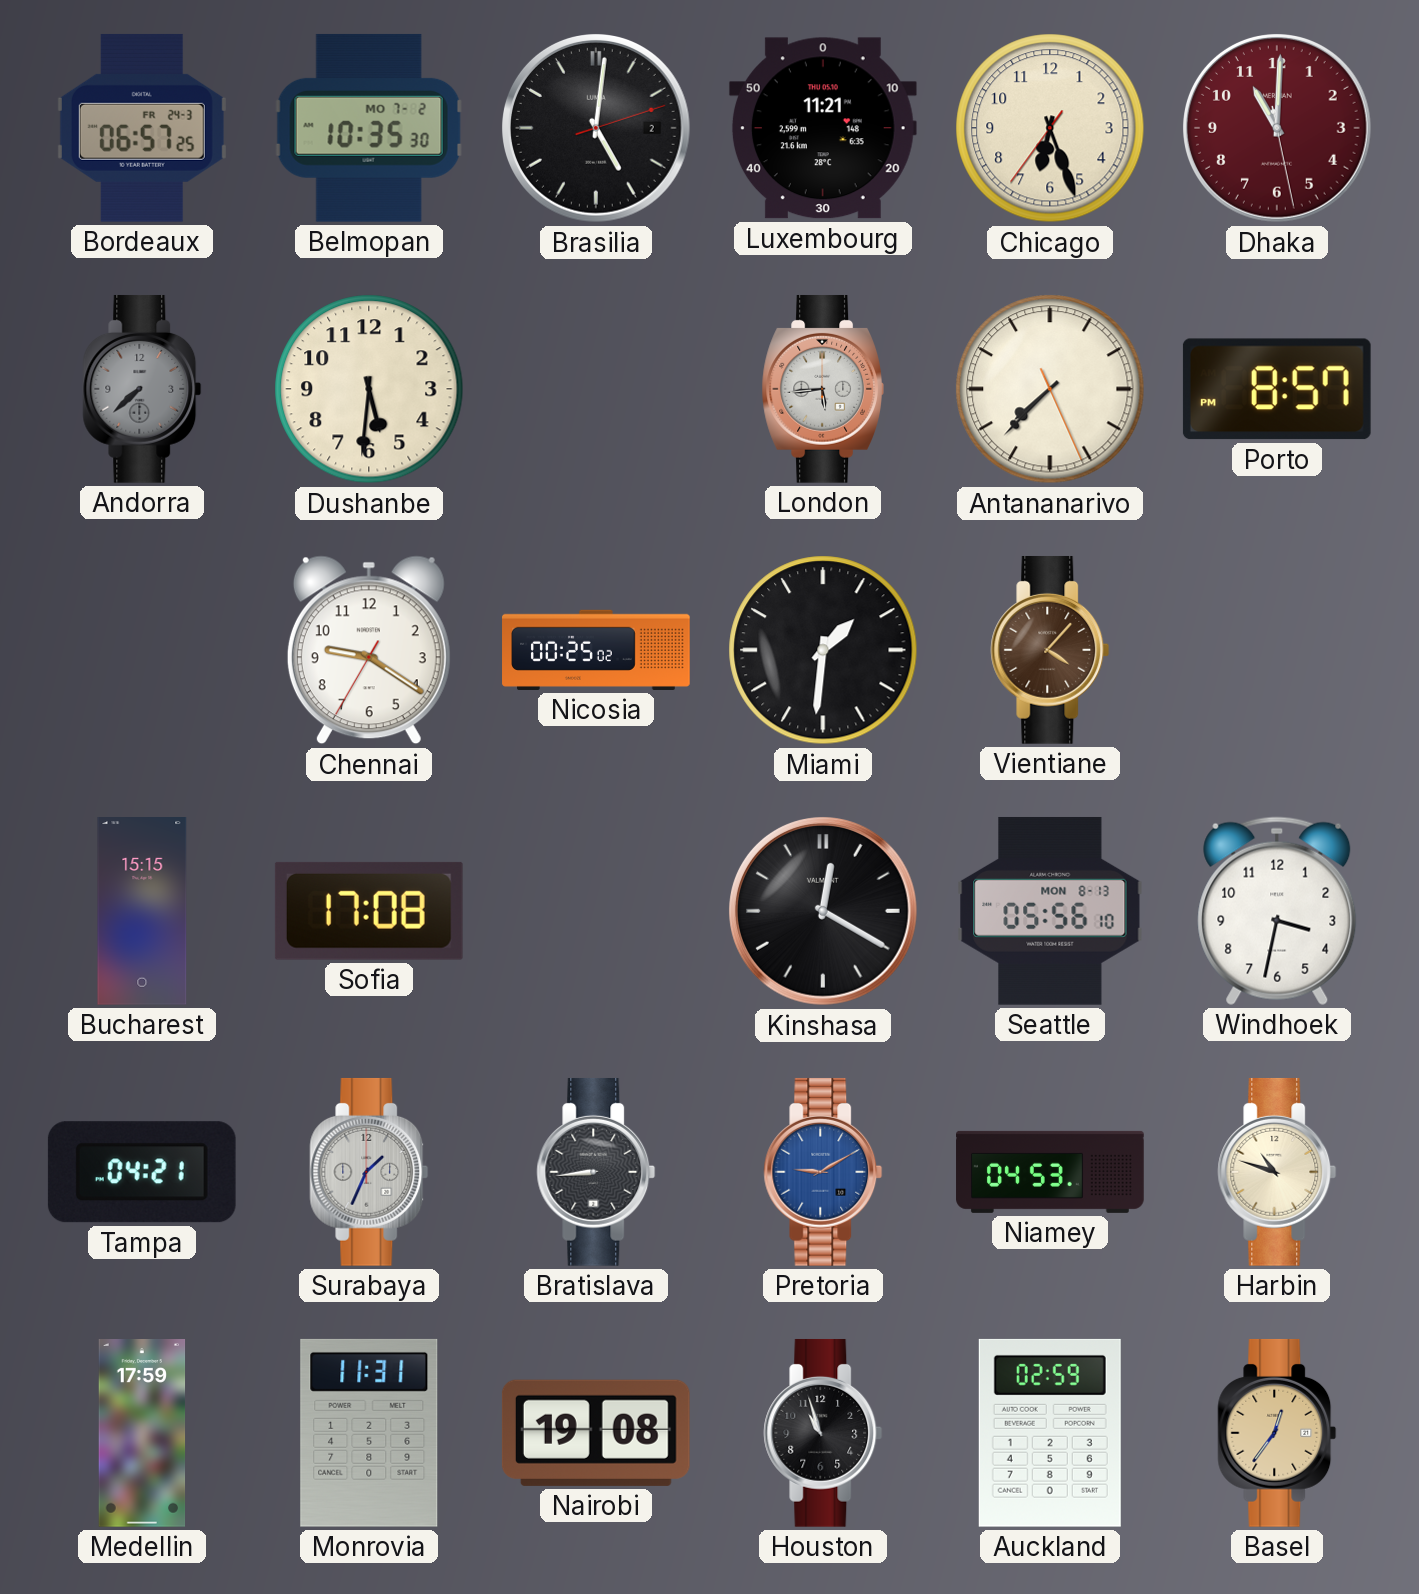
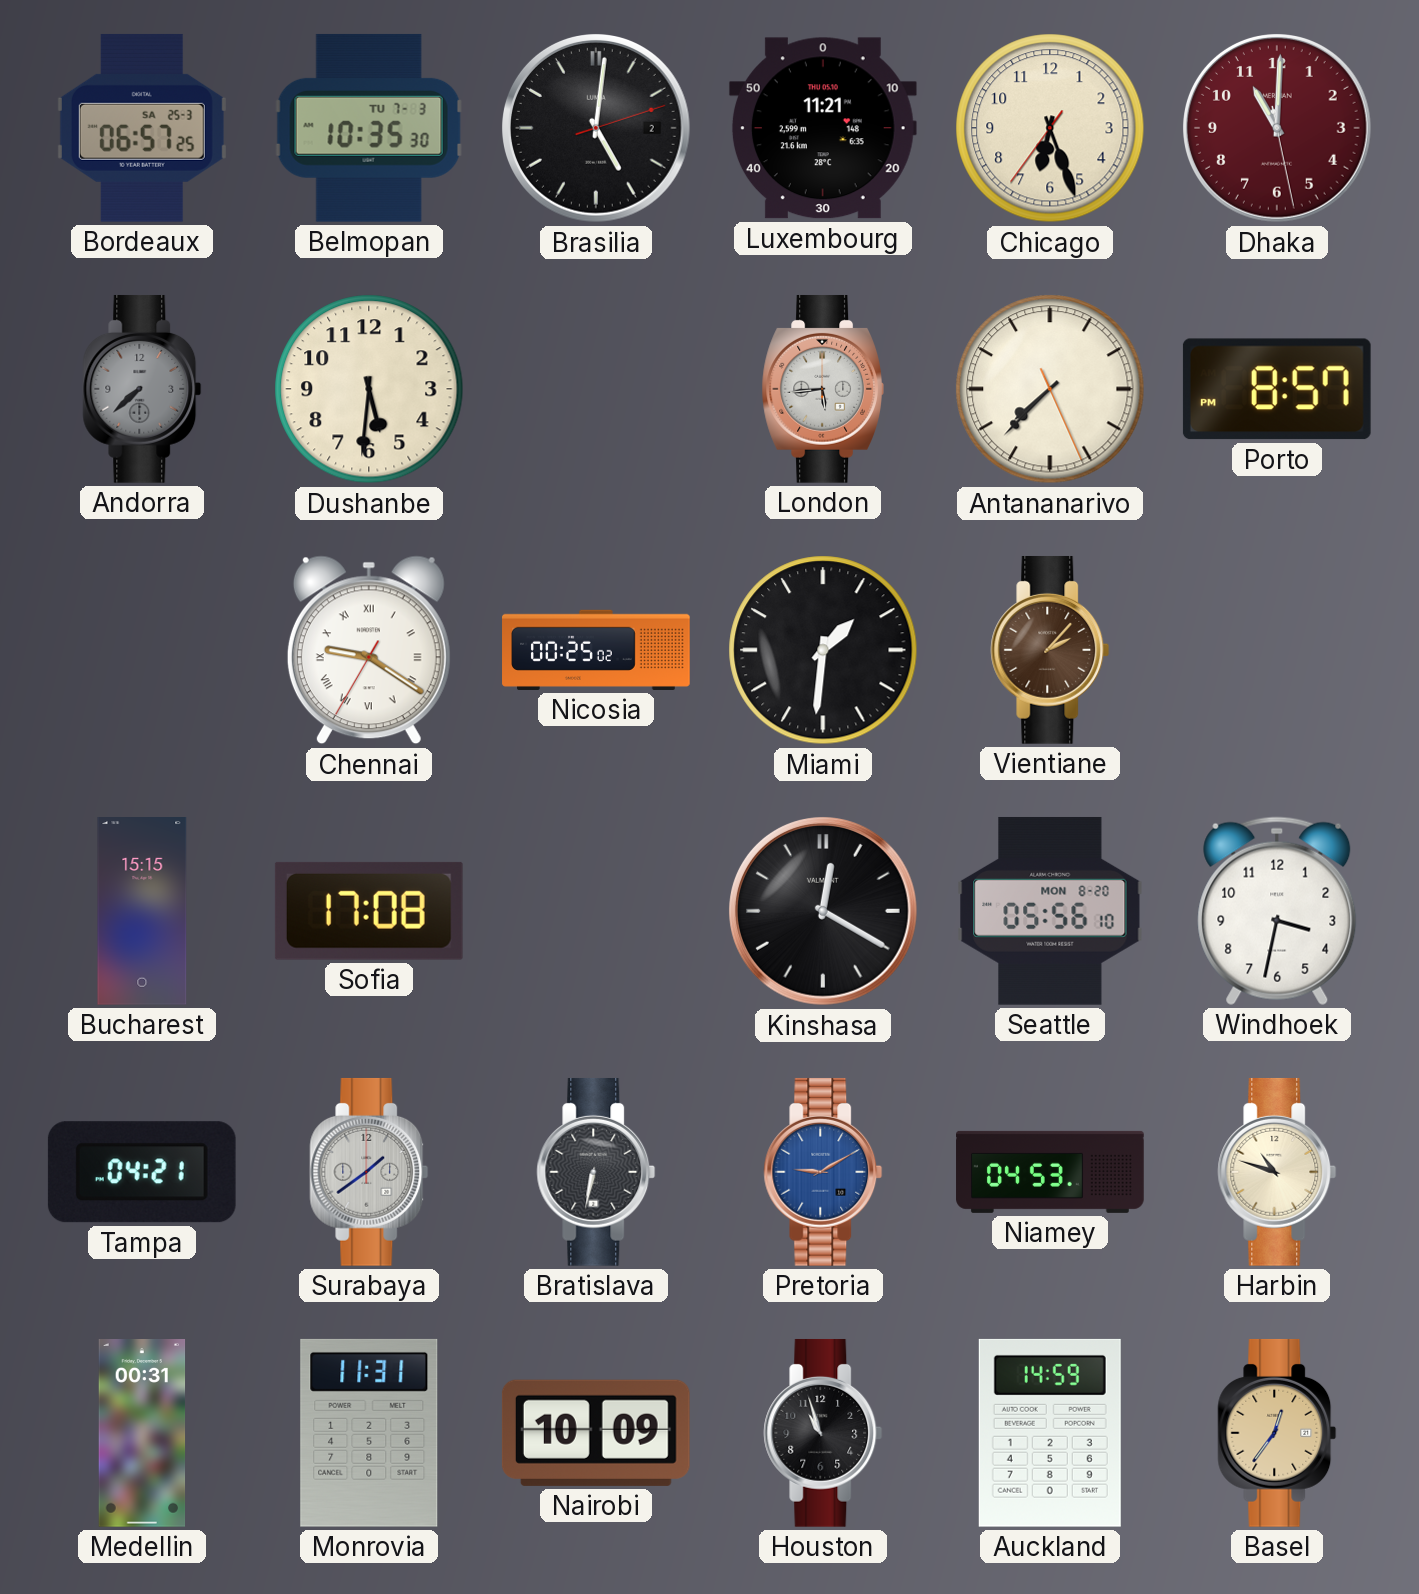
Bordeaux date: FR 24-3 -> SA 25-3 (142, 128)
Belmopan date: MO 7-2 -> TU 7-3 (369, 128)
Chennai numerals: Arabic -> Roman (369, 650)
Vientiane: 4:07 -> 2:07 (1050, 650)
Seattle date: MON 8-13 -> MON 8-20 (1050, 911)
Surabaya: 1:34 -> 1:39 (369, 1172)
Bratislava: 8:44 -> 6:32 (596, 1172)
Medellin: 17:59 -> 00:31 (142, 1434)
Nairobi: 19:08 -> 10:09 (596, 1433)
Auckland: 02:59 -> 14:59 (1050, 1433)
